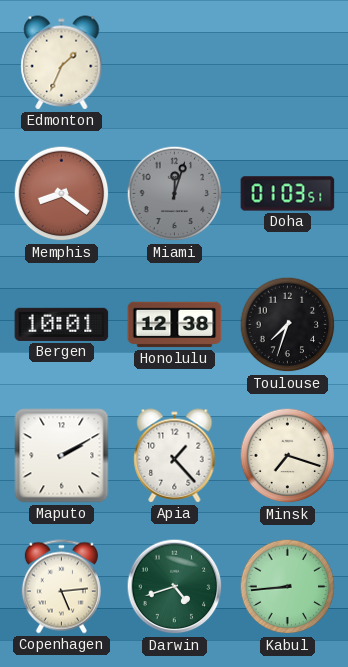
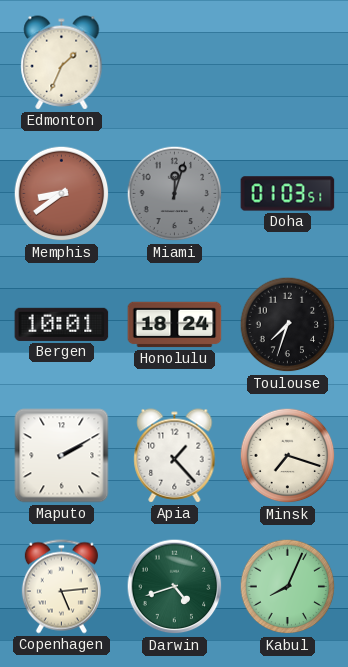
Memphis: 8:21 -> 8:39 (62, 194)
Honolulu: 12:38 -> 18:24 (175, 325)
Kabul: 8:44 -> 8:04 (288, 587)
